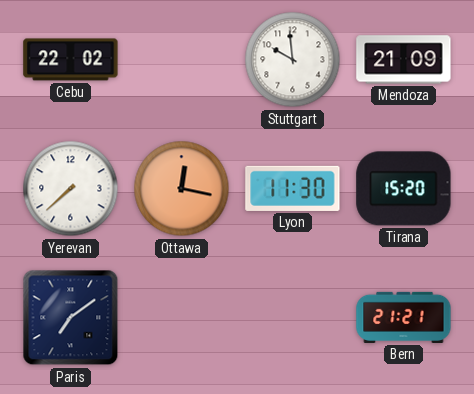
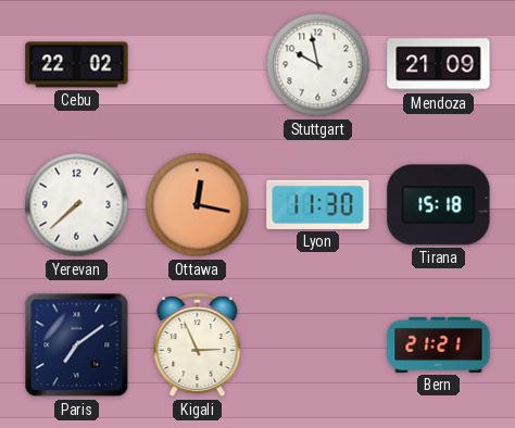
Stuttgart: 9:59 -> 9:58 (318, 65)
Tirana: 15:20 -> 15:18 (439, 205)
Kigali: none -> 2:56 (198, 345)
